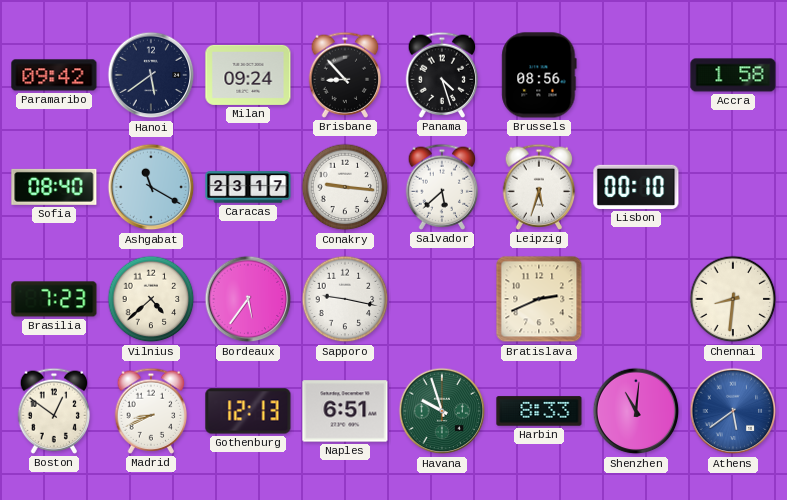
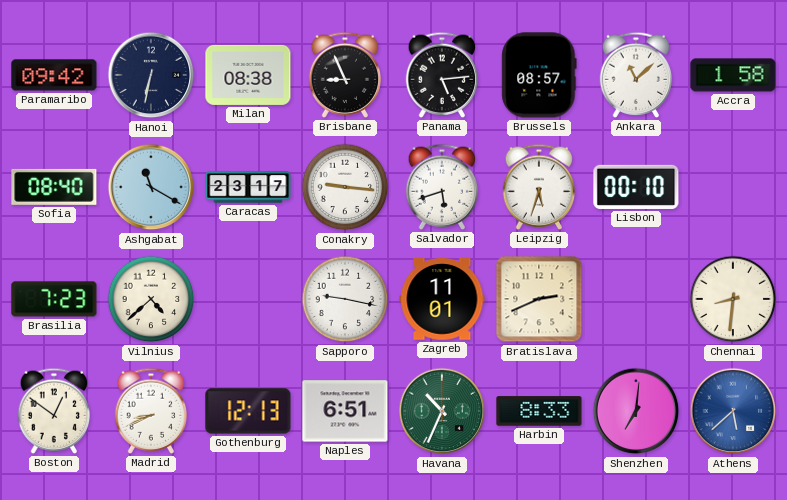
Hanoi: 5:39 -> 6:32 (151, 75)
Milan: 09:24 -> 08:38 (248, 75)
Brisbane: 8:53 -> 8:56 (345, 75)
Panama: 4:27 -> 5:14 (442, 75)
Brussels: 08:56 -> 08:57 (539, 75)
Ankara: none -> 11:08 (636, 75)
Salvador: 5:38 -> 5:42 (442, 187)
Bordeaux: 5:36 -> none (248, 299)
Zagreb: none -> 11:01 (442, 299)
Havana: 9:57 -> 10:34 (442, 411)
Shenzhen: 11:01 -> 7:01 (636, 411)
Athens: 5:39 -> 5:38 (733, 411)
